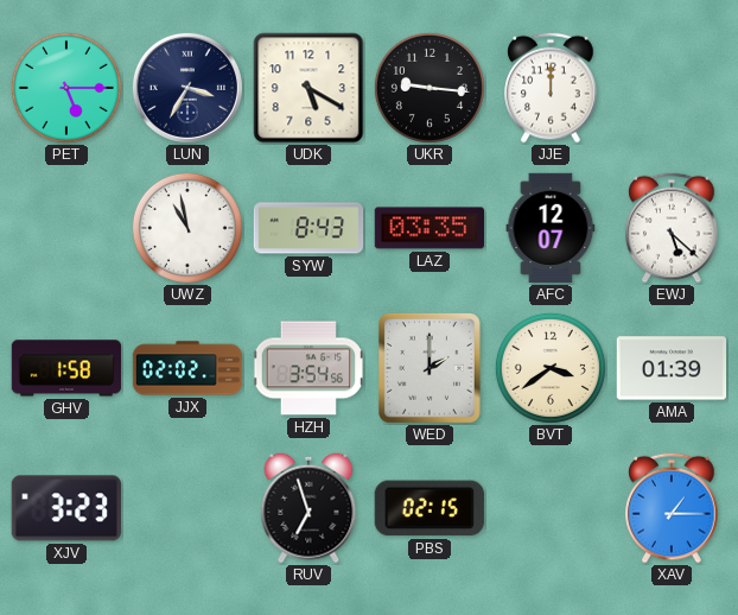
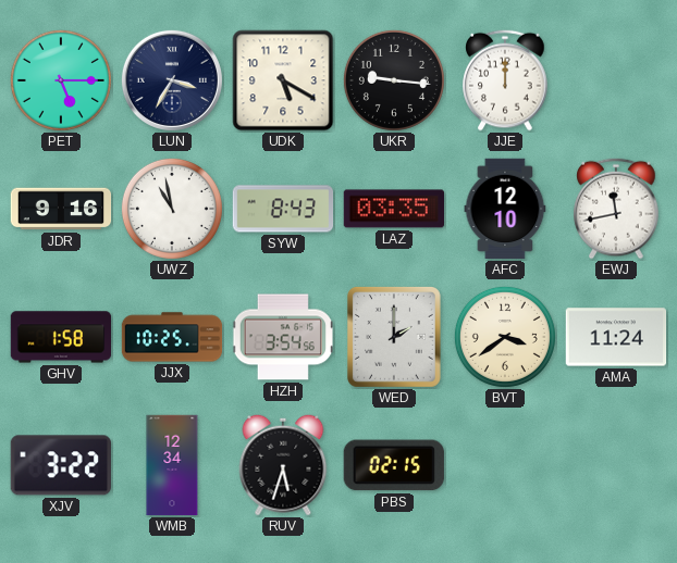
JDR: none -> 9:16 (61, 209)
AFC: 12:07 -> 12:10 (505, 209)
EWJ: 5:22 -> 11:43 (616, 209)
JJX: 02:02 -> 10:25 (172, 337)
AMA: 01:39 -> 11:24 (616, 337)
XJV: 3:23 -> 3:22 (61, 465)
WMB: none -> 12:34 (172, 465)
RUV: 6:57 -> 5:33 (283, 465)
XAV: 1:15 -> none (672, 508)
